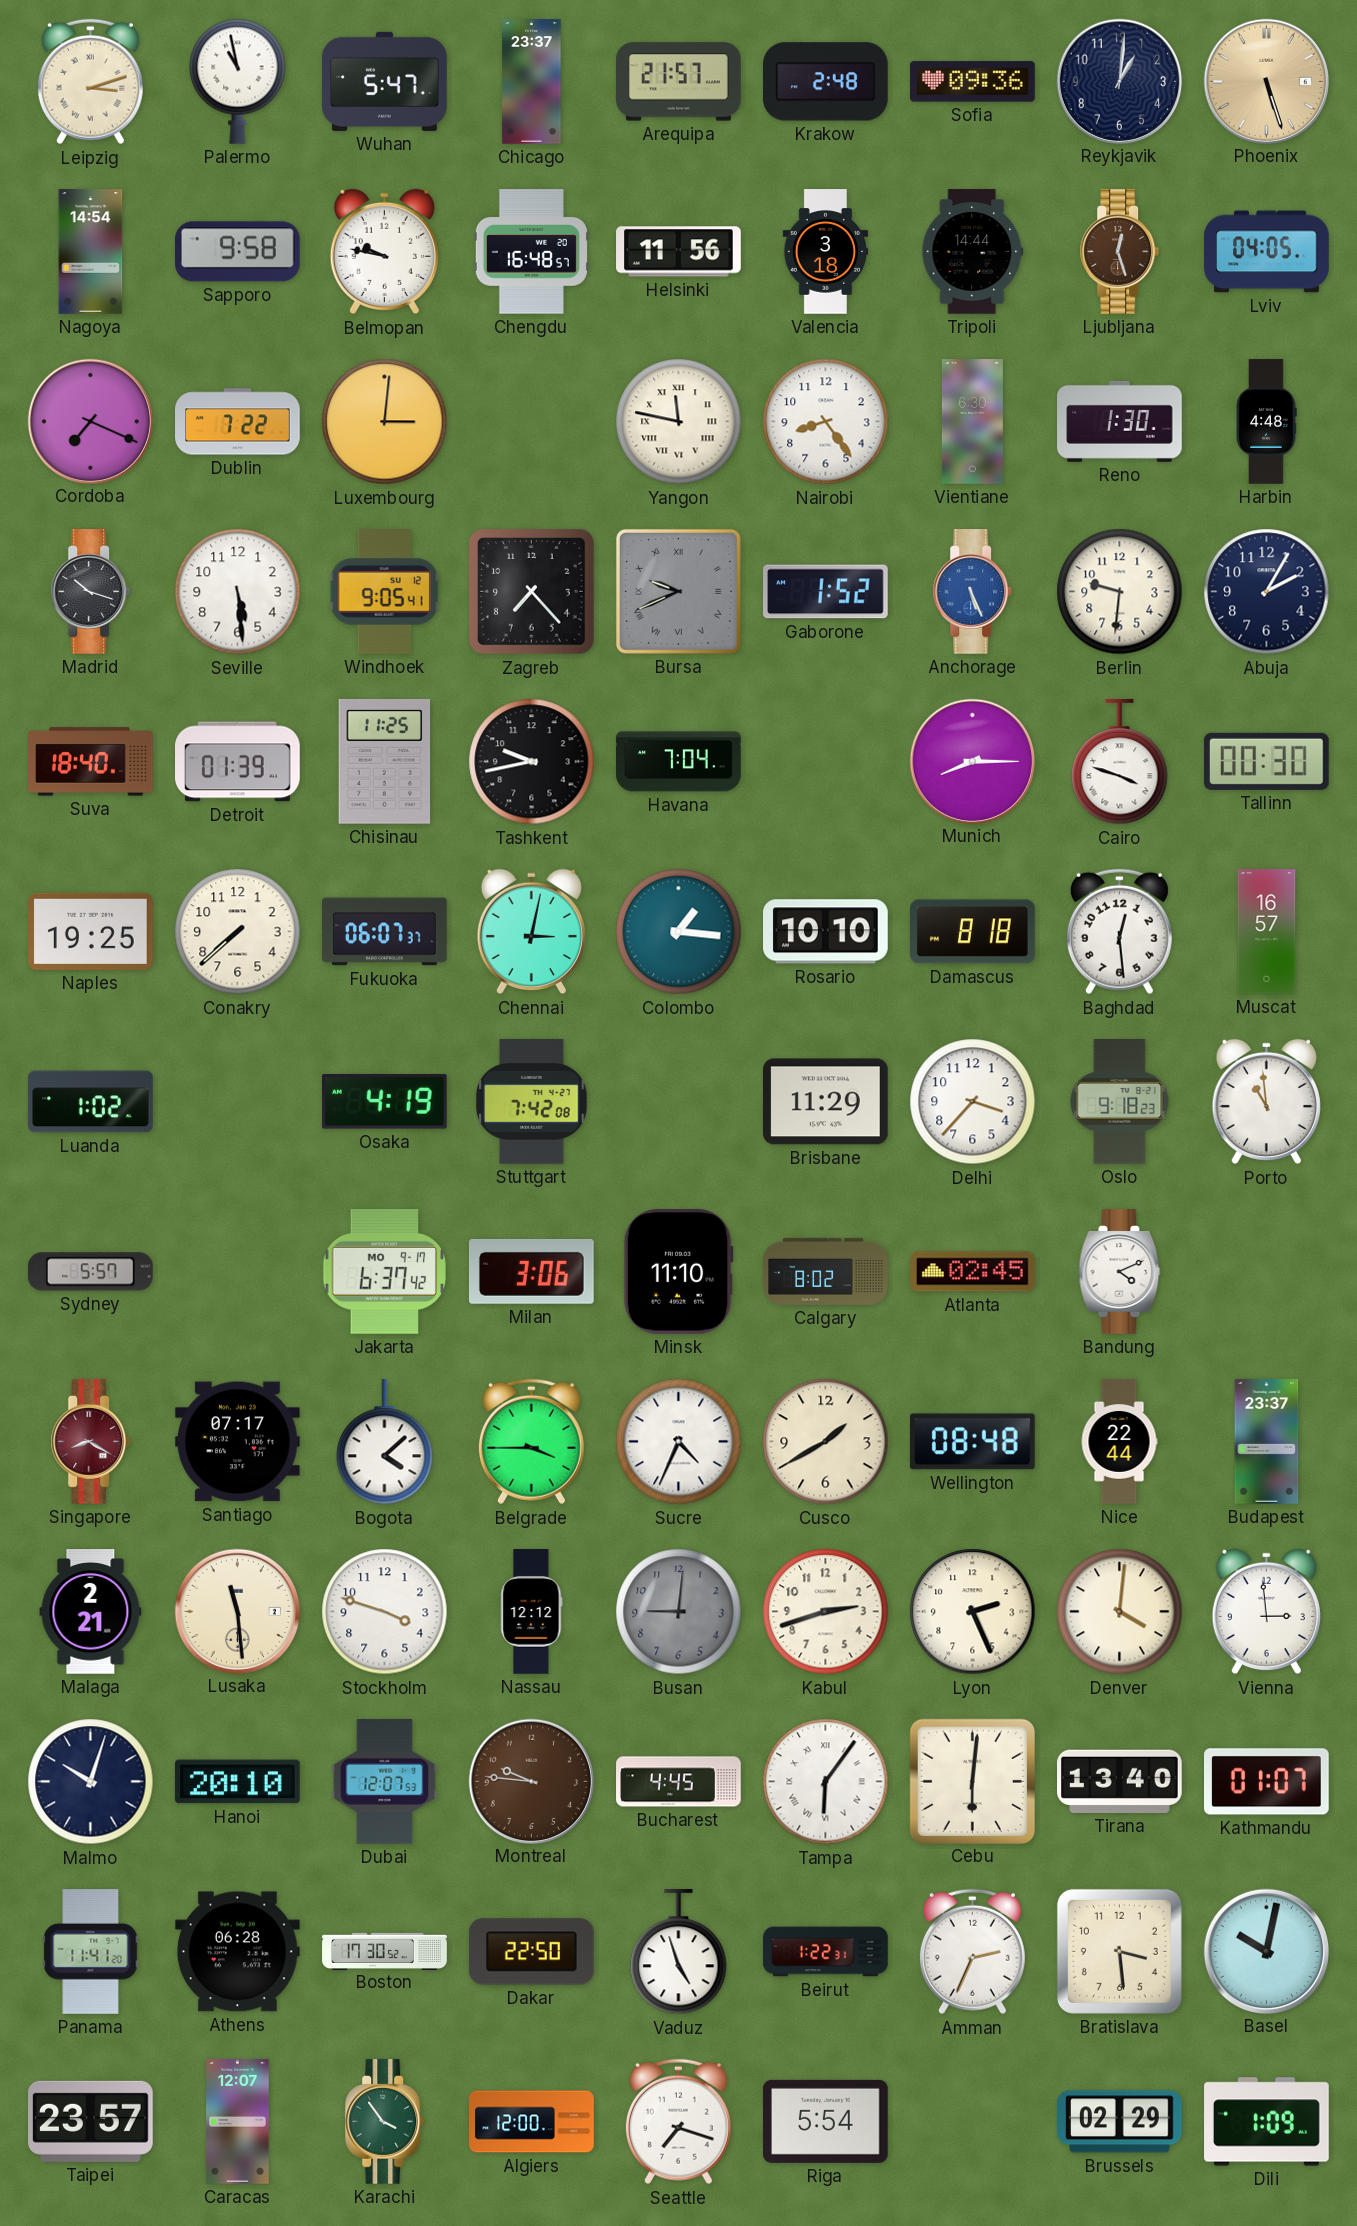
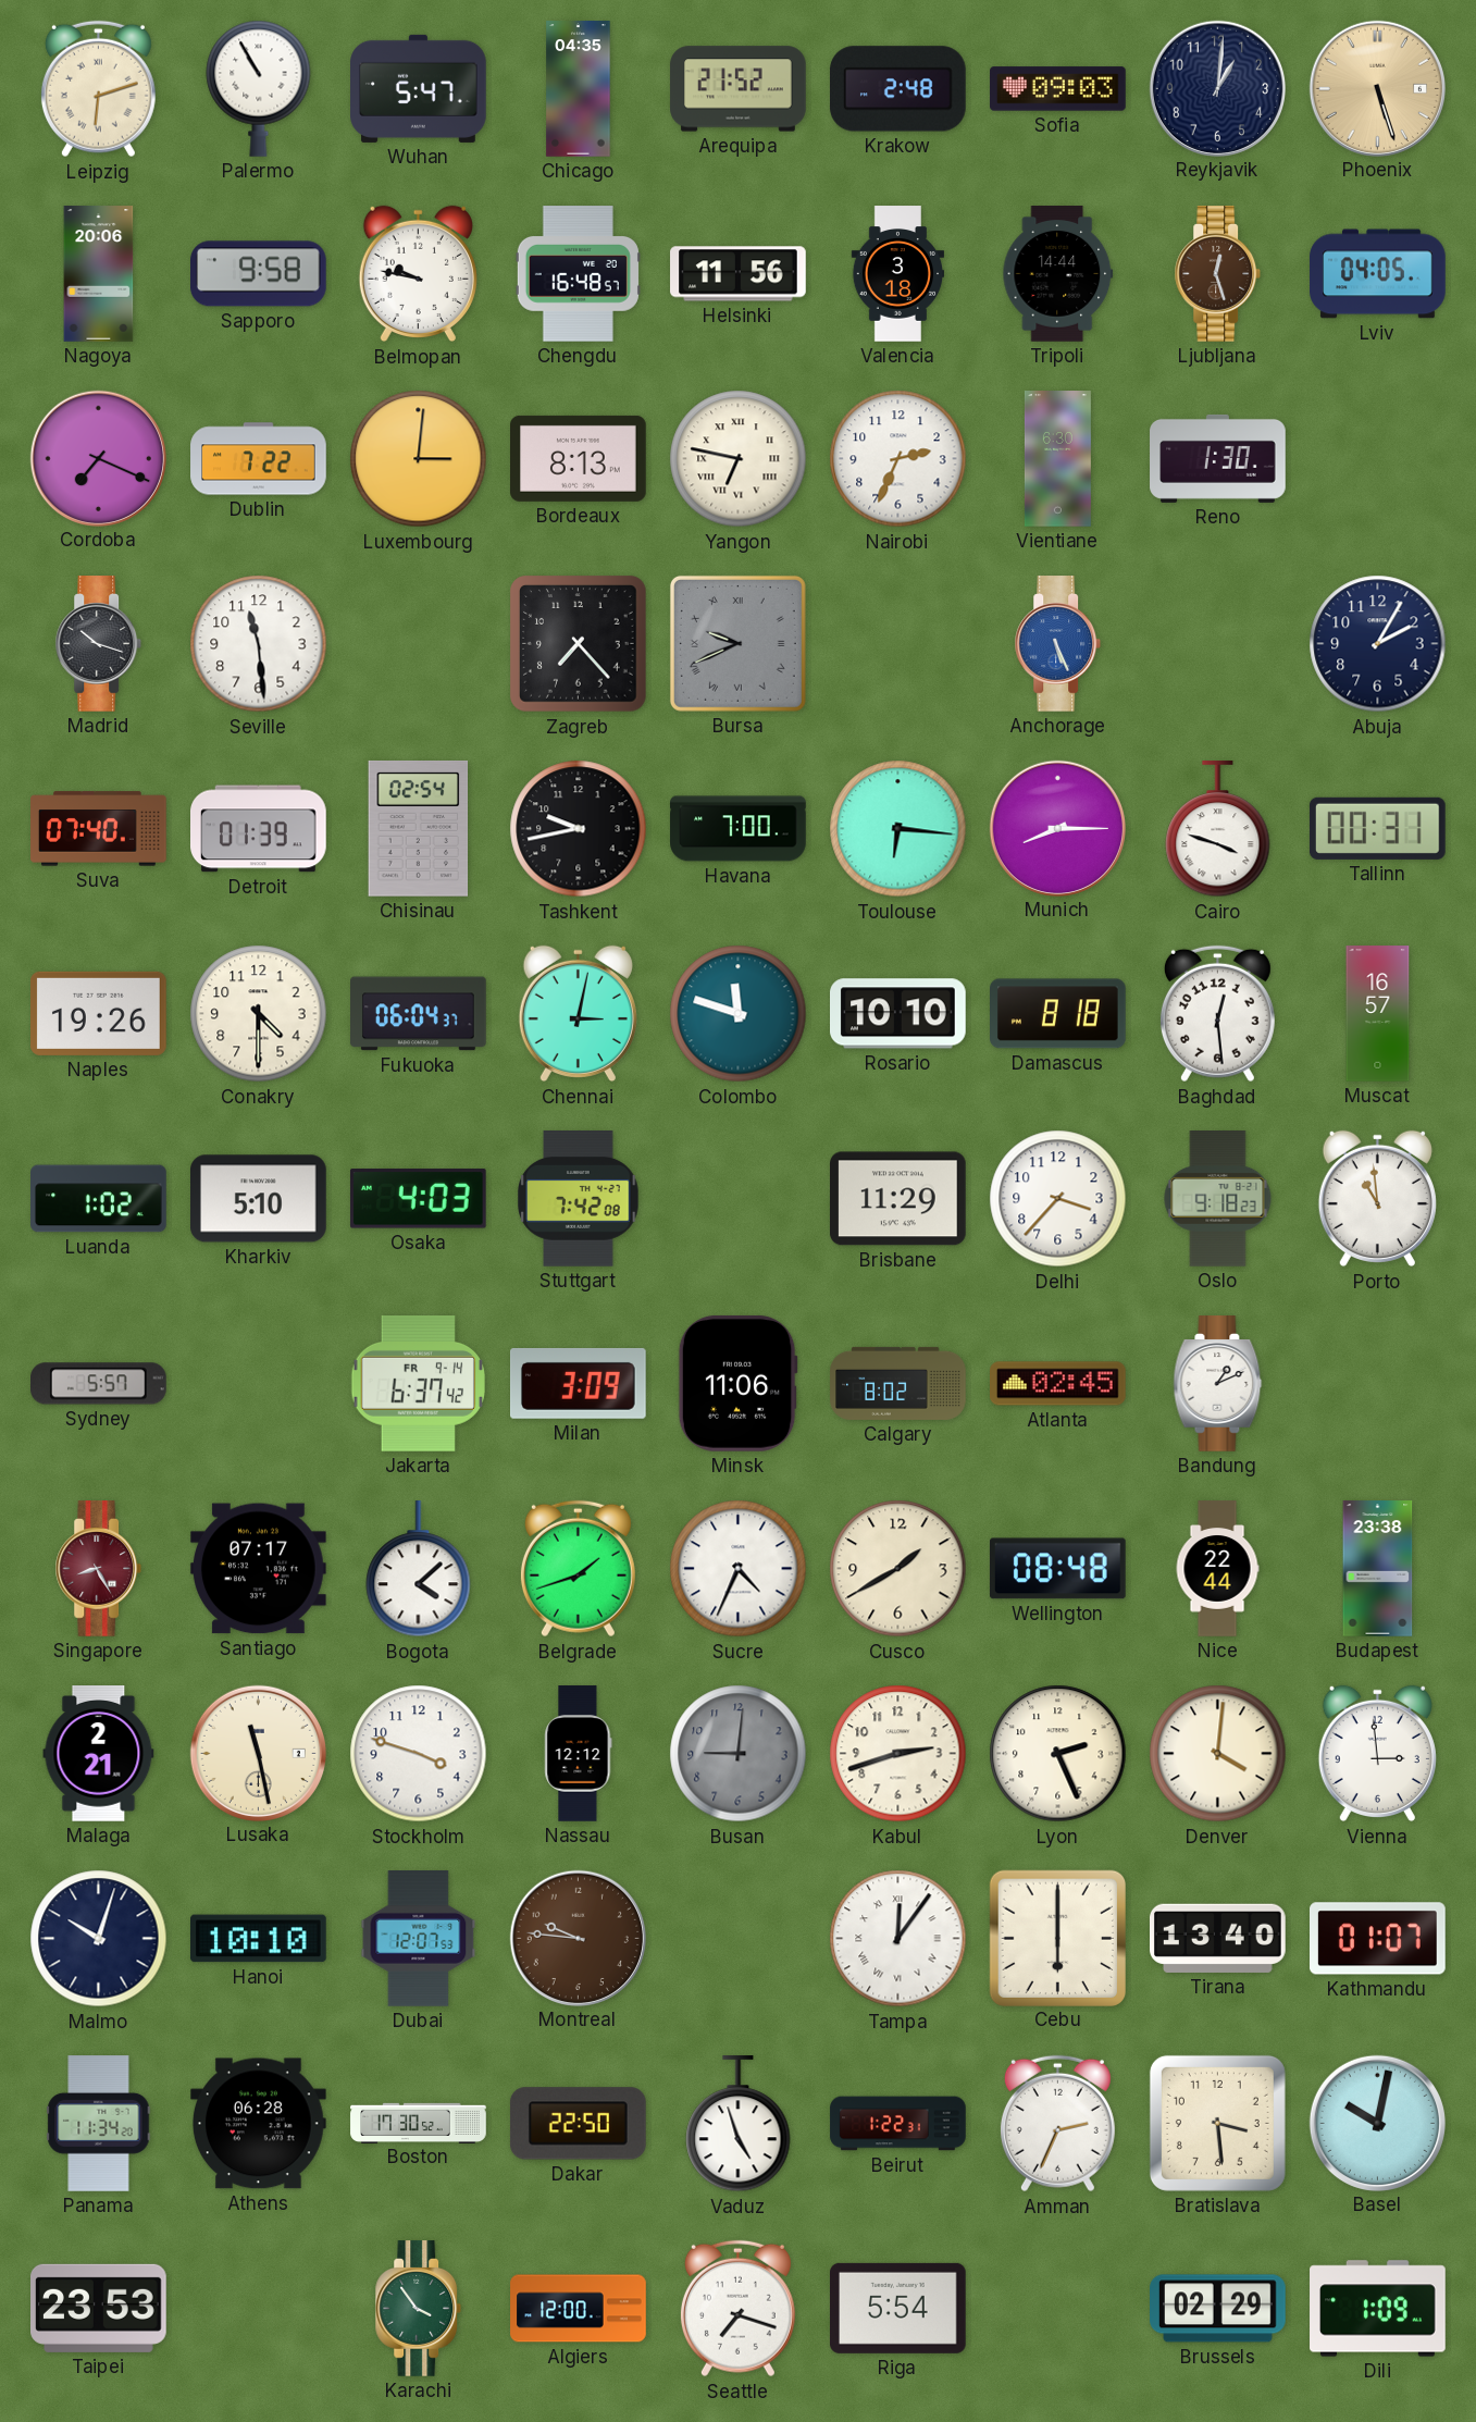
Leipzig: 3:12 -> 6:12 (98, 89)
Palermo: 10:58 -> 10:55 (259, 88)
Chicago: 23:37 -> 04:35 (579, 89)
Arequipa: 21:57 -> 21:52 (739, 89)
Sofia: 09:36 -> 09:03 (1058, 89)
Nagoya: 14:54 -> 20:06 (99, 274)
Bordeaux: none -> 8:13 (579, 458)
Yangon: 11:47 -> 6:47 (739, 459)
Nairobi: 8:24 -> 2:34 (898, 459)
Harbin: 4:48 -> none (1266, 422)
Seville: 5:29 -> 11:29 (259, 644)
Windhoek: 9:05 -> none (385, 592)
Gaborone: 1:52 -> none (826, 592)
Berlin: 9:31 -> none (1120, 592)
Suva: 18:40 -> 07:40 (99, 829)
Chisinau: 11:25 -> 02:54 (419, 828)
Havana: 7:04 -> 7:00 (739, 829)
Toulouse: none -> 6:16 (898, 829)
Tallinn: 00:30 -> 00:31 (1377, 828)
Naples: 19:25 -> 19:26 (99, 1013)
Conakry: 7:38 -> 4:30 (259, 1014)
Fukuoka: 06:07 -> 06:04 (419, 1014)
Colombo: 1:16 -> 11:48 (739, 1014)
Kharkiv: none -> 5:10 (259, 1199)
Osaka: 4:19 -> 4:03 (418, 1199)
Jakarta date: MO 9-17 -> FR 9-14 (418, 1384)
Milan: 3:06 -> 3:09 (579, 1383)
Minsk: 11:10 -> 11:06 (737, 1383)
Bandung: 4:11 -> 1:11 (1218, 1384)
Singapore: 8:20 -> 8:25 (99, 1569)
Belgrade: 3:45 -> 1:42 (578, 1569)
Budapest: 23:37 -> 23:38 (1378, 1569)
Lusaka: 11:29 -> 11:28 (258, 1753)
Hanoi: 20:10 -> 10:10 (259, 1939)
Bucharest: 4:45 -> none (679, 1782)
Tampa: 6:06 -> 12:06 (898, 1939)
Cebu: 6:01 -> 6:00 (1057, 1938)
Panama: 11:41 -> 11:34 (99, 2124)
Taipei: 23:57 -> 23:53 (99, 2308)
Caracas: 12:07 -> none (238, 2122)
